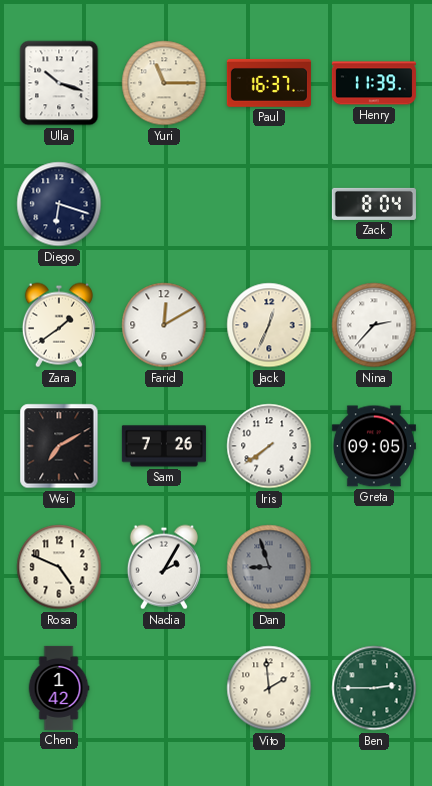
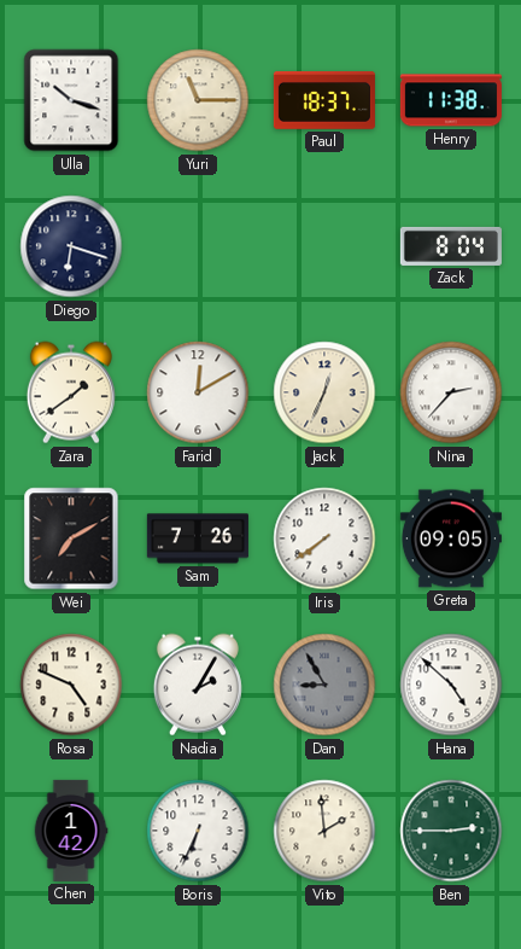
Paul: 16:37 -> 18:37 (324, 101)
Henry: 11:39 -> 11:38 (451, 100)
Dan: 8:57 -> 8:55 (324, 685)
Hana: none -> 4:52 (451, 685)
Boris: none -> 6:34 (198, 831)
